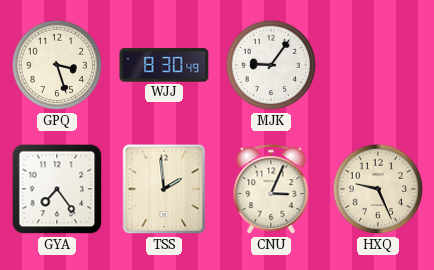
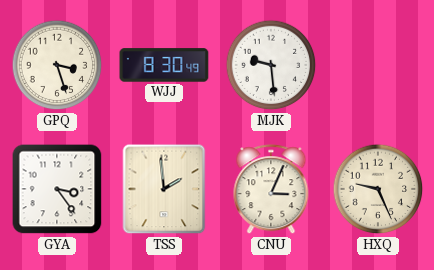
MJK: 9:06 -> 9:29 (271, 65)
GYA: 7:24 -> 3:24 (57, 189)
